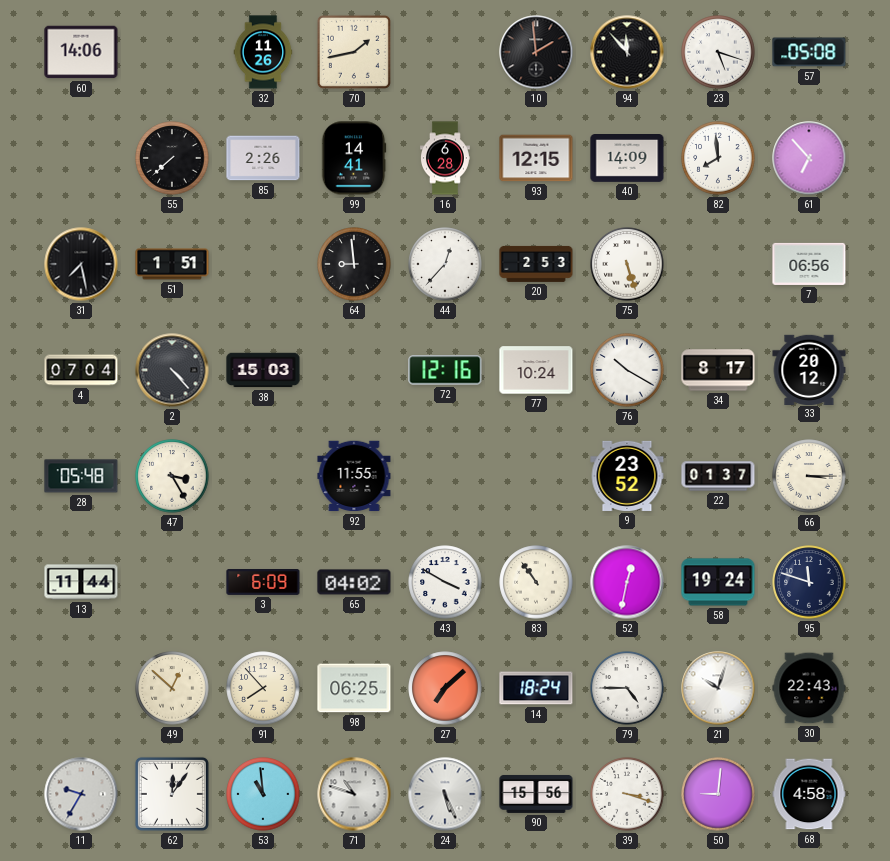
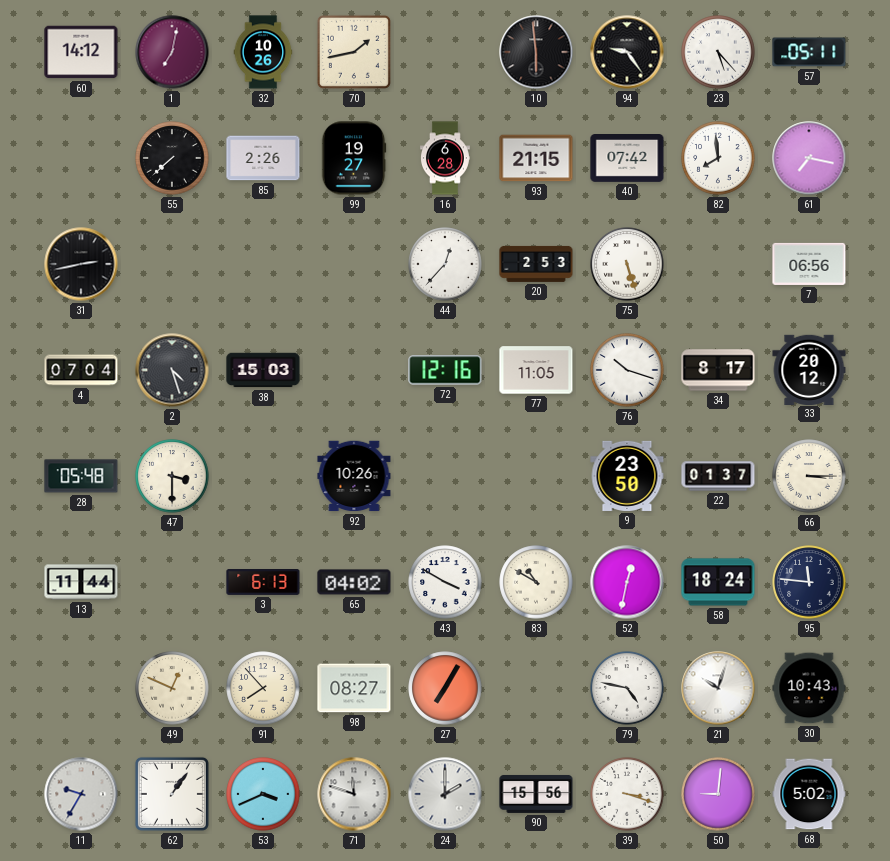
60: 14:06 -> 14:12 (81, 52)
1: none -> 7:02 (172, 52)
32: 11:26 -> 10:26 (263, 52)
10: 1:59 -> 5:59 (536, 52)
94: 11:53 -> 9:24 (627, 52)
23: 5:18 -> 5:23 (718, 52)
57: 05:08 -> 05:11 (809, 52)
99: 14:41 -> 19:27 (354, 158)
93: 12:15 -> 21:15 (536, 158)
40: 14:09 -> 07:42 (627, 159)
61: 6:53 -> 7:17 (809, 158)
31: 7:28 -> 2:43 (81, 264)
51: 1:51 -> none (172, 264)
64: 8:59 -> none (354, 264)
2: 4:23 -> 4:27 (172, 370)
77: 10:24 -> 11:05 (536, 370)
76: 10:20 -> 10:18 (627, 370)
47: 3:25 -> 3:30 (172, 476)
92: 11:55 -> 10:26 (354, 476)
9: 23:52 -> 23:50 (627, 476)
3: 6:09 -> 6:13 (263, 583)
83: 10:54 -> 10:50 (536, 582)
58: 19:24 -> 18:24 (718, 582)
95: 11:48 -> 11:46 (809, 582)
49: 12:52 -> 12:49 (172, 688)
98: 06:25 -> 08:27 (354, 688)
27: 7:08 -> 7:05 (445, 688)
14: 18:24 -> none (536, 688)
79: 4:45 -> 4:47 (627, 688)
30: 22:43 -> 10:43 (809, 688)
62: 12:06 -> 1:06 (172, 794)
53: 10:59 -> 3:41 (263, 794)
71: 10:48 -> 11:48 (354, 794)
24: 5:26 -> 2:00 (445, 794)
68: 4:58 -> 5:02 (809, 794)
